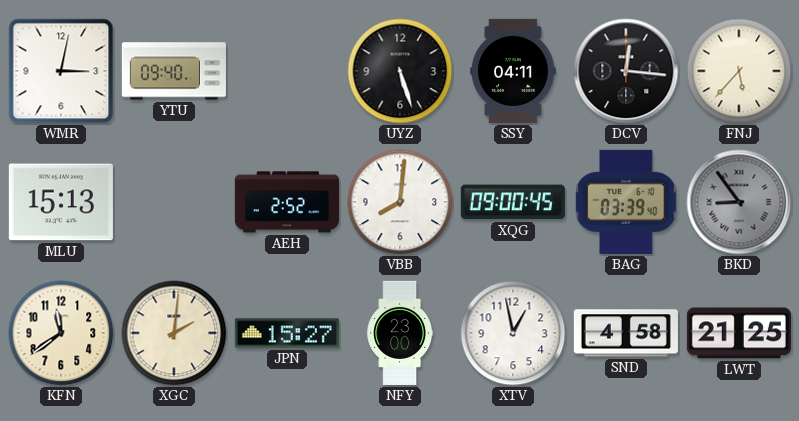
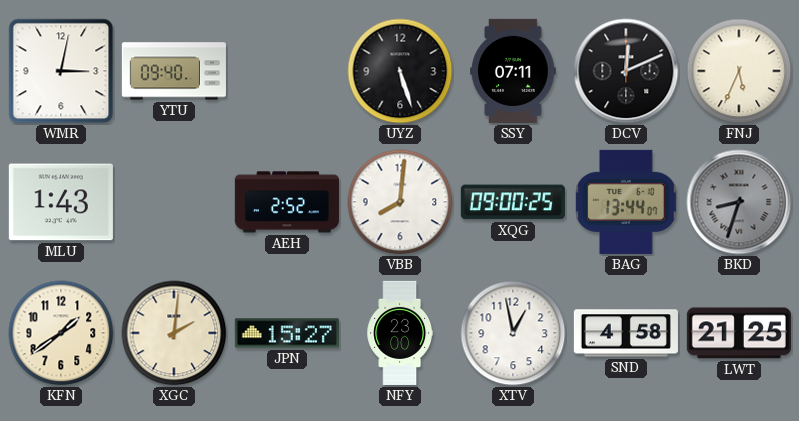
SSY: 04:11 -> 07:11 (513, 71)
DCV: 12:16 -> 12:11 (626, 71)
FNJ: 5:37 -> 5:34 (739, 71)
MLU: 15:13 -> 1:43 (61, 202)
XQG: 09:00:45 -> 09:00:25 (513, 202)
BAG: 03:39 -> 13:44 (626, 202)
BKD: 8:54 -> 8:33 (739, 202)
KFN: 11:39 -> 1:39 (61, 333)
